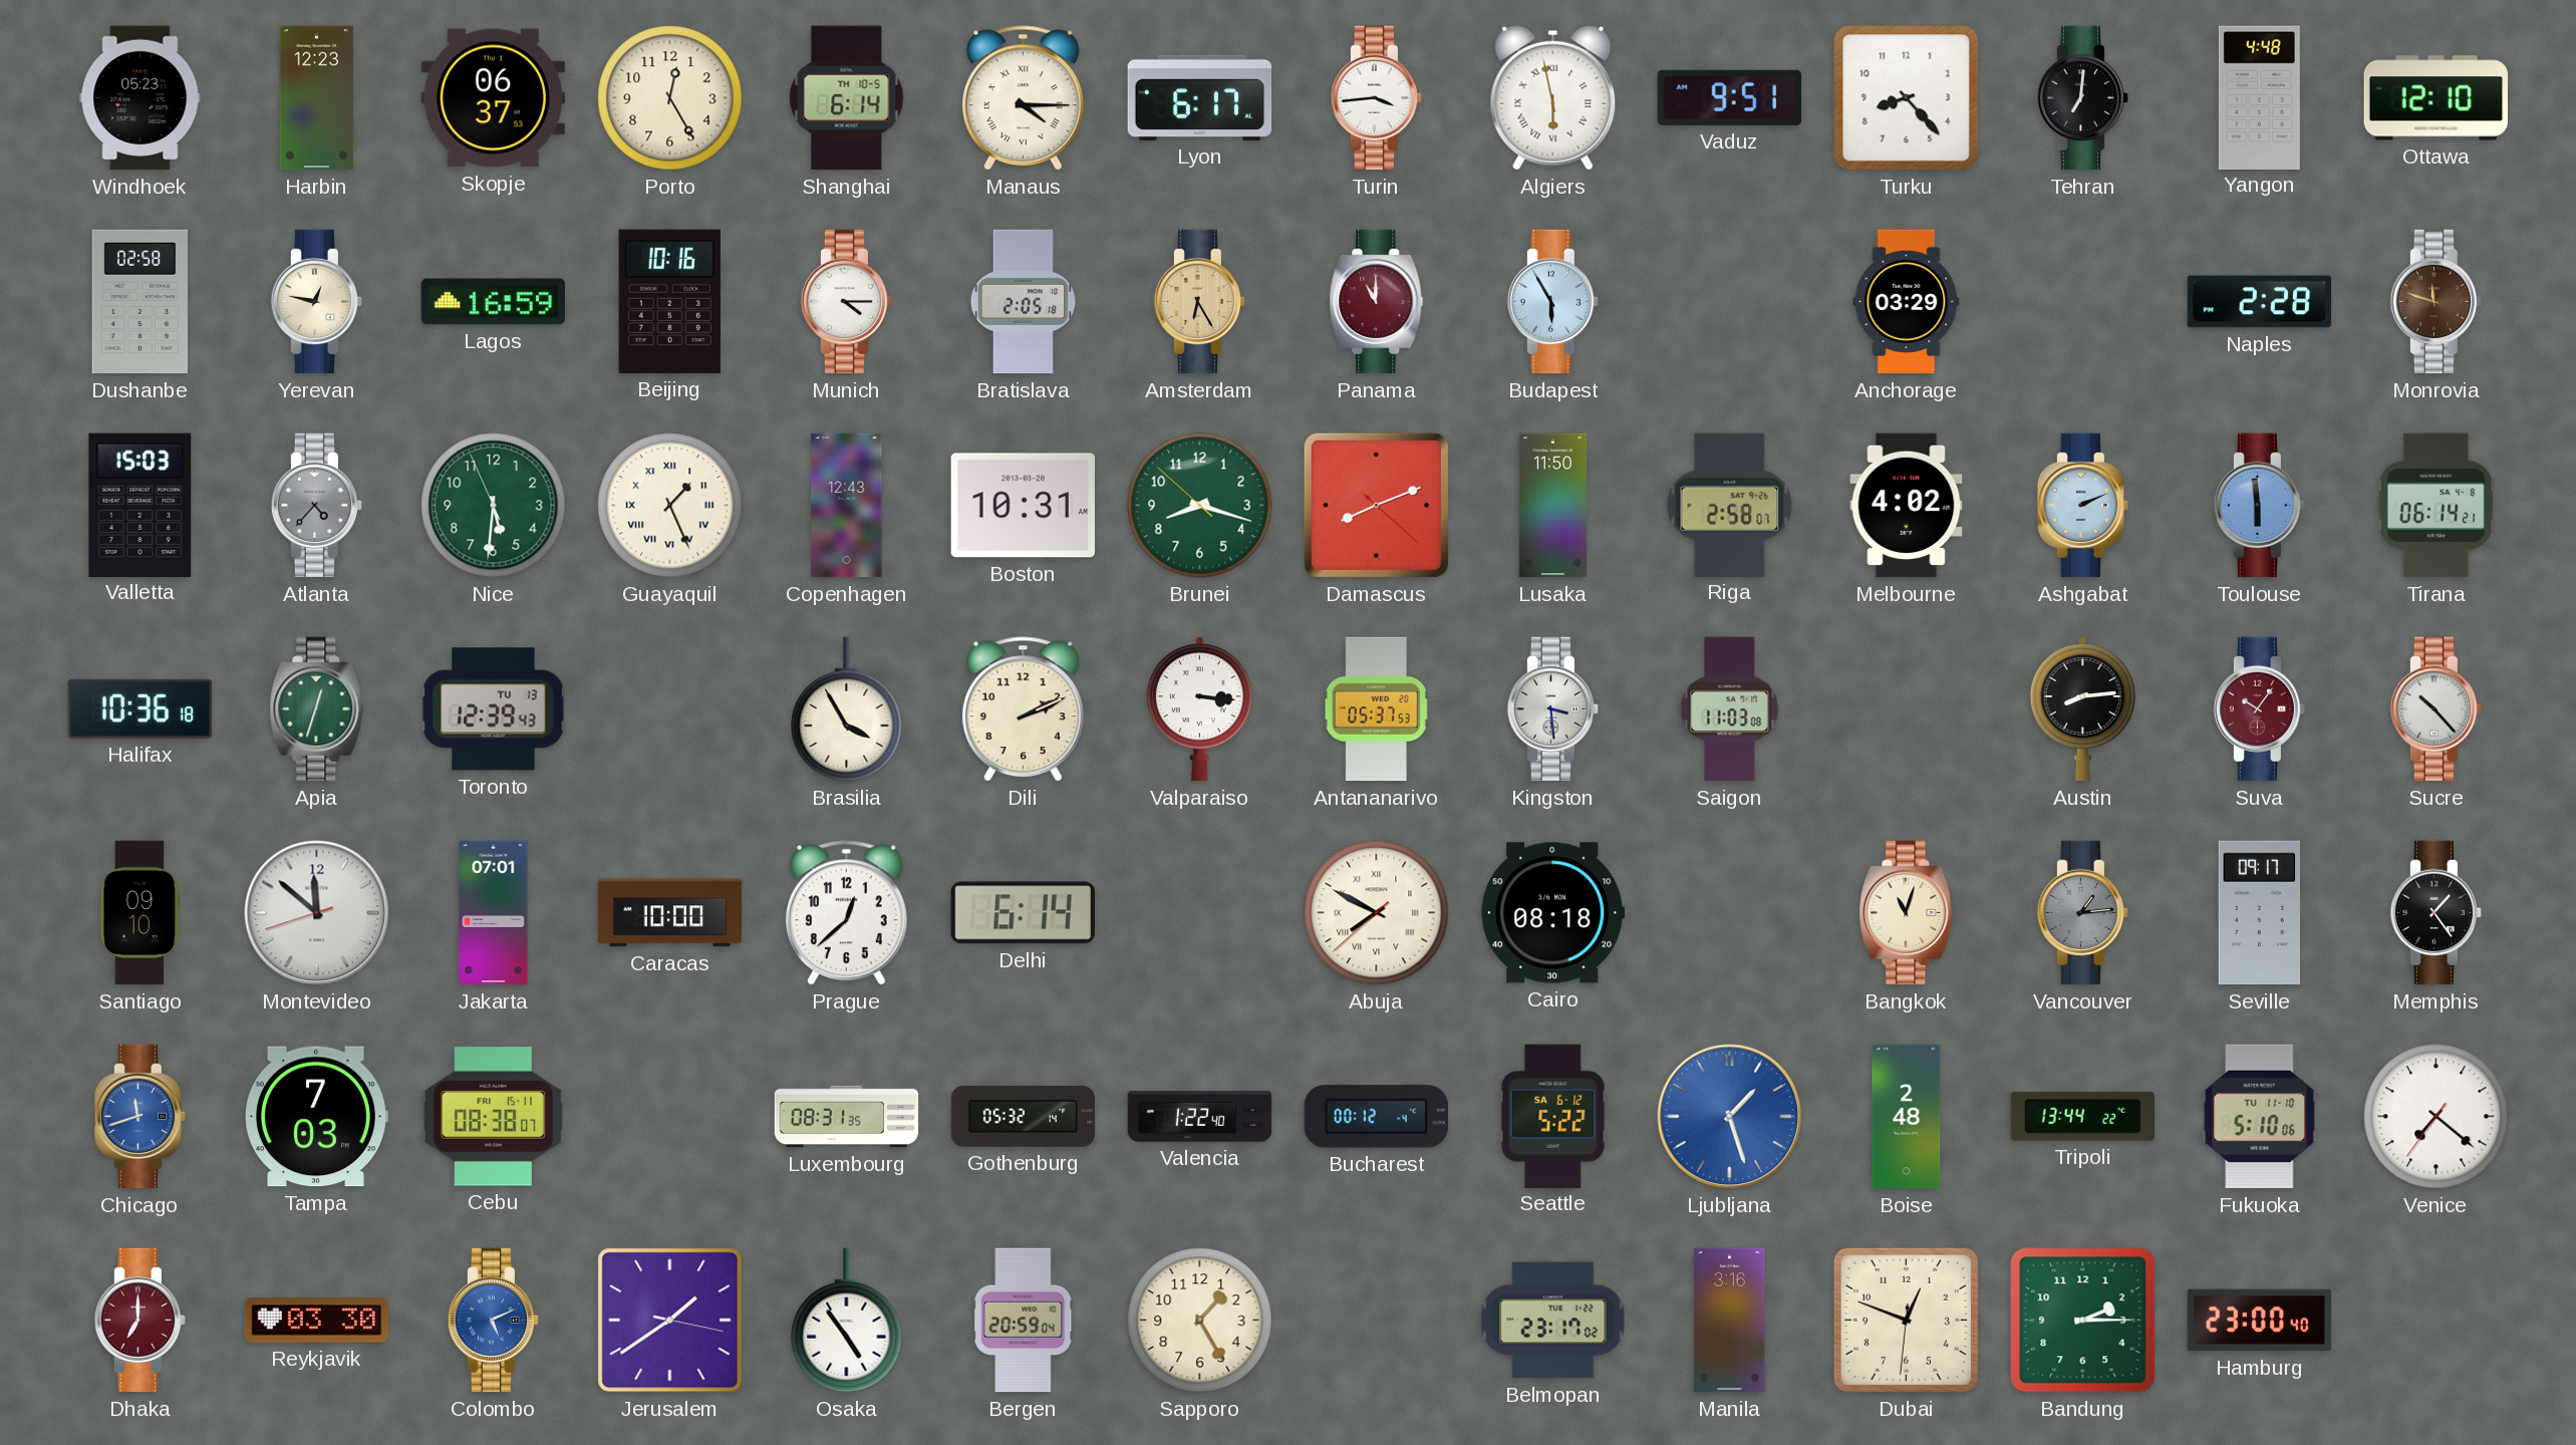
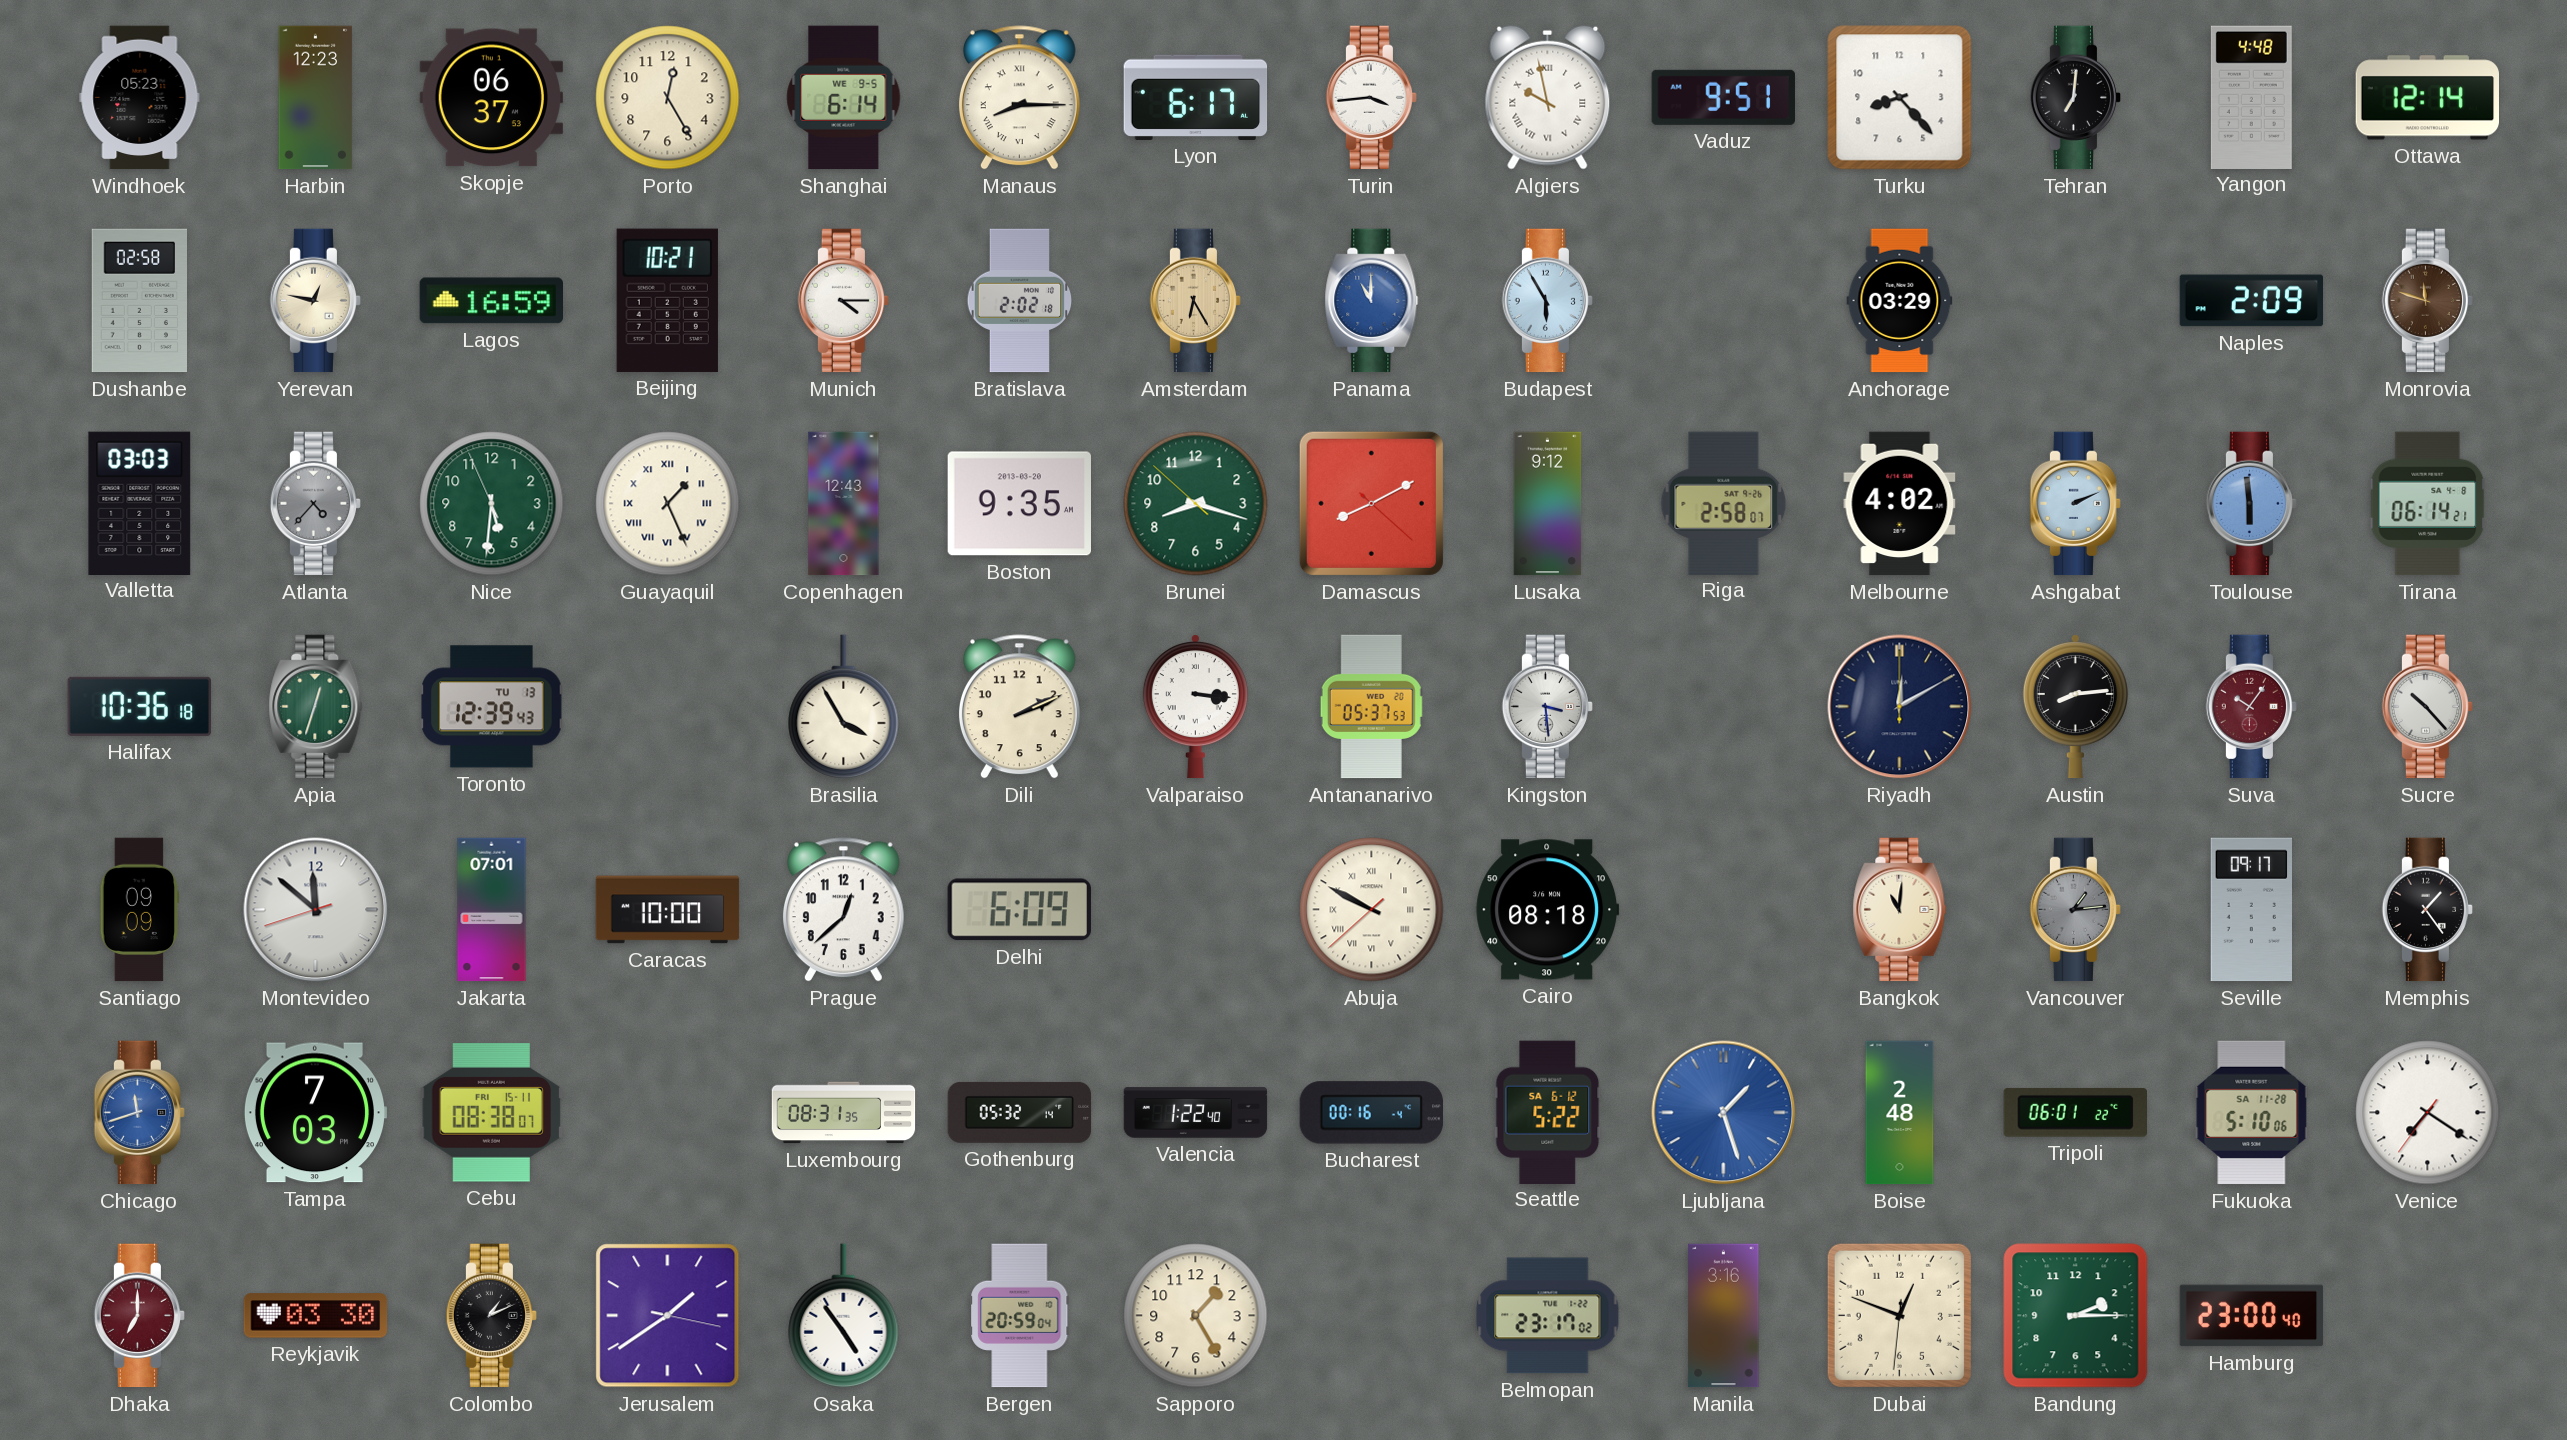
Shanghai date: TH 10-5 -> WE 9-5 (844, 98)
Manaus: 4:15 -> 8:15 (1019, 98)
Algiers: 5:58 -> 9:58 (1548, 97)
Ottawa: 12:10 -> 12:14 (2427, 98)
Beijing: 10:16 -> 10:21 (667, 300)
Bratislava: 2:05 -> 2:02 (1020, 301)
Panama dial: burgundy -> blue (1372, 301)
Naples: 2:28 -> 2:09 (2252, 301)
Valletta: 15:03 -> 03:03 (140, 503)
Boston: 10:31 -> 9:35 (1019, 504)
Damascus: 8:11 -> 8:10 (1371, 503)
Lusaka: 11:50 -> 9:12 (1548, 504)
Saigon: 11:03 -> none (1730, 709)
Riyadh: none -> 12:10 (1900, 707)
Santiago: 09:10 -> 09:09 (140, 910)
Delhi: 6:14 -> 6:09 (1019, 910)
Abuja: 7:49 -> 9:49 (1372, 910)
Bangkok: 11:03 -> 11:01 (1900, 910)
Bucharest: 00:12 -> 00:16 (1372, 1113)
Tripoli: 13:44 -> 06:01 (2075, 1112)
Fukuoka date: TU 11-10 -> SA 11-28 (2252, 1113)
Venice: 7:21 -> 7:20 (2428, 1113)
Colombo: 5:11 -> 1:11 (492, 1316)
Colombo dial: blue -> black (492, 1316)
